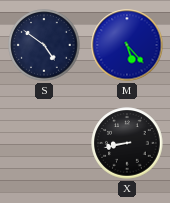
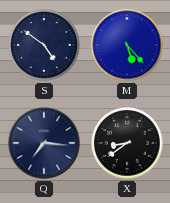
Q: none -> 7:16 (44, 143)
X: 8:43 -> 8:39 (127, 143)
